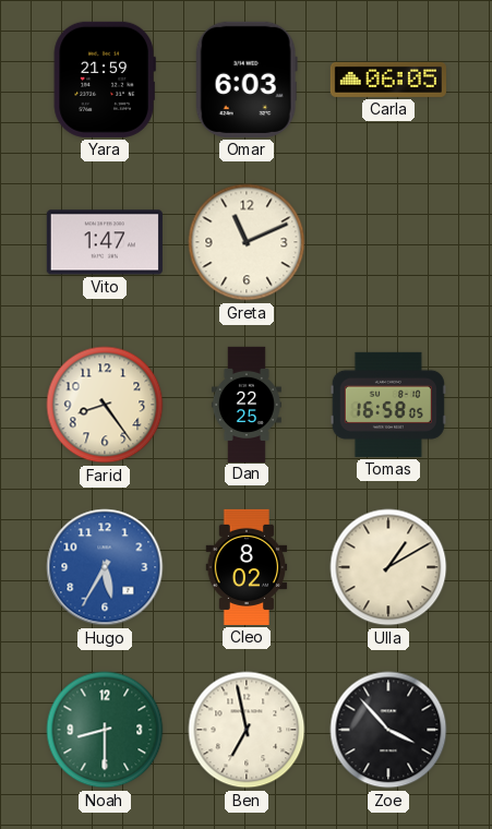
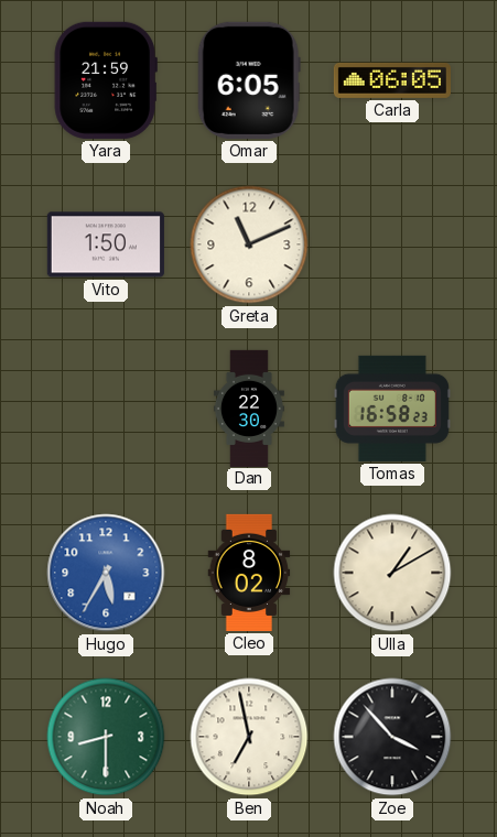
Omar: 6:03 -> 6:05 (249, 80)
Vito: 1:47 -> 1:50 (106, 244)
Farid: 8:24 -> none (105, 405)
Dan: 22:25 -> 22:30 (249, 407)
Tomas: 16:58:05 -> 16:58:23 (392, 409)
